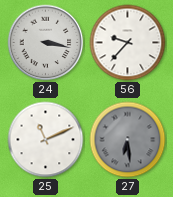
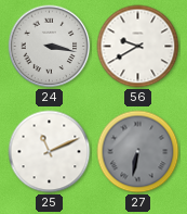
56: 9:37 -> 9:40 (138, 47)
27: 6:29 -> 6:32 (138, 152)
